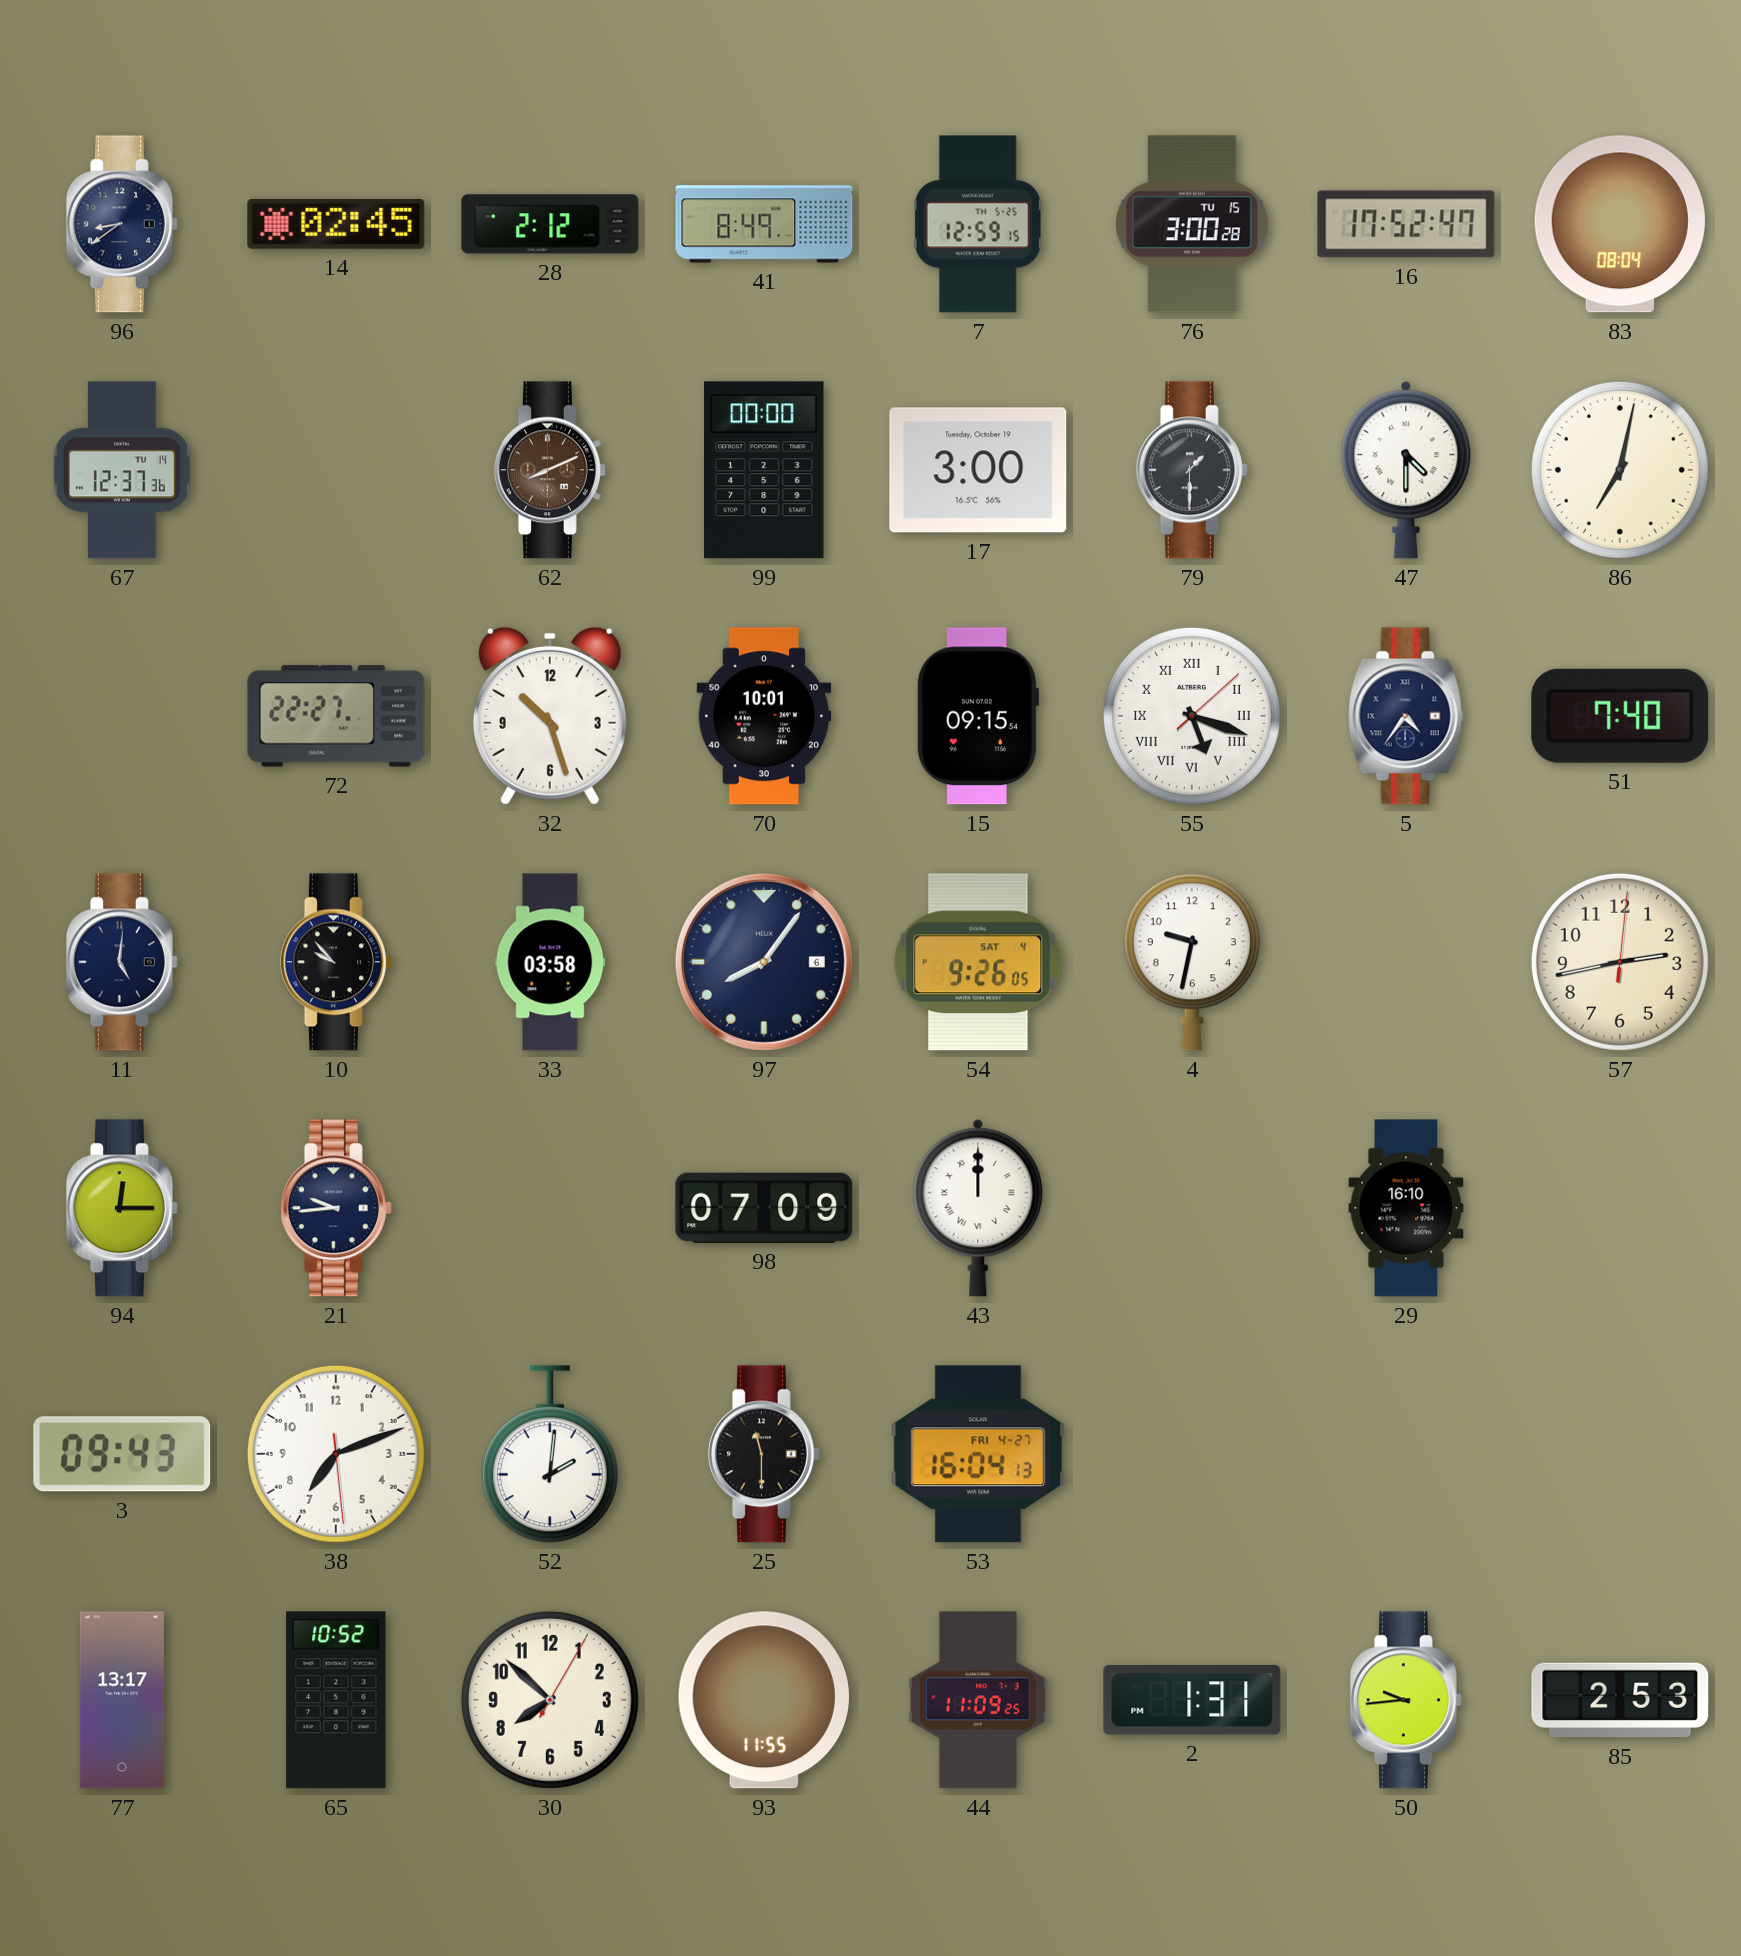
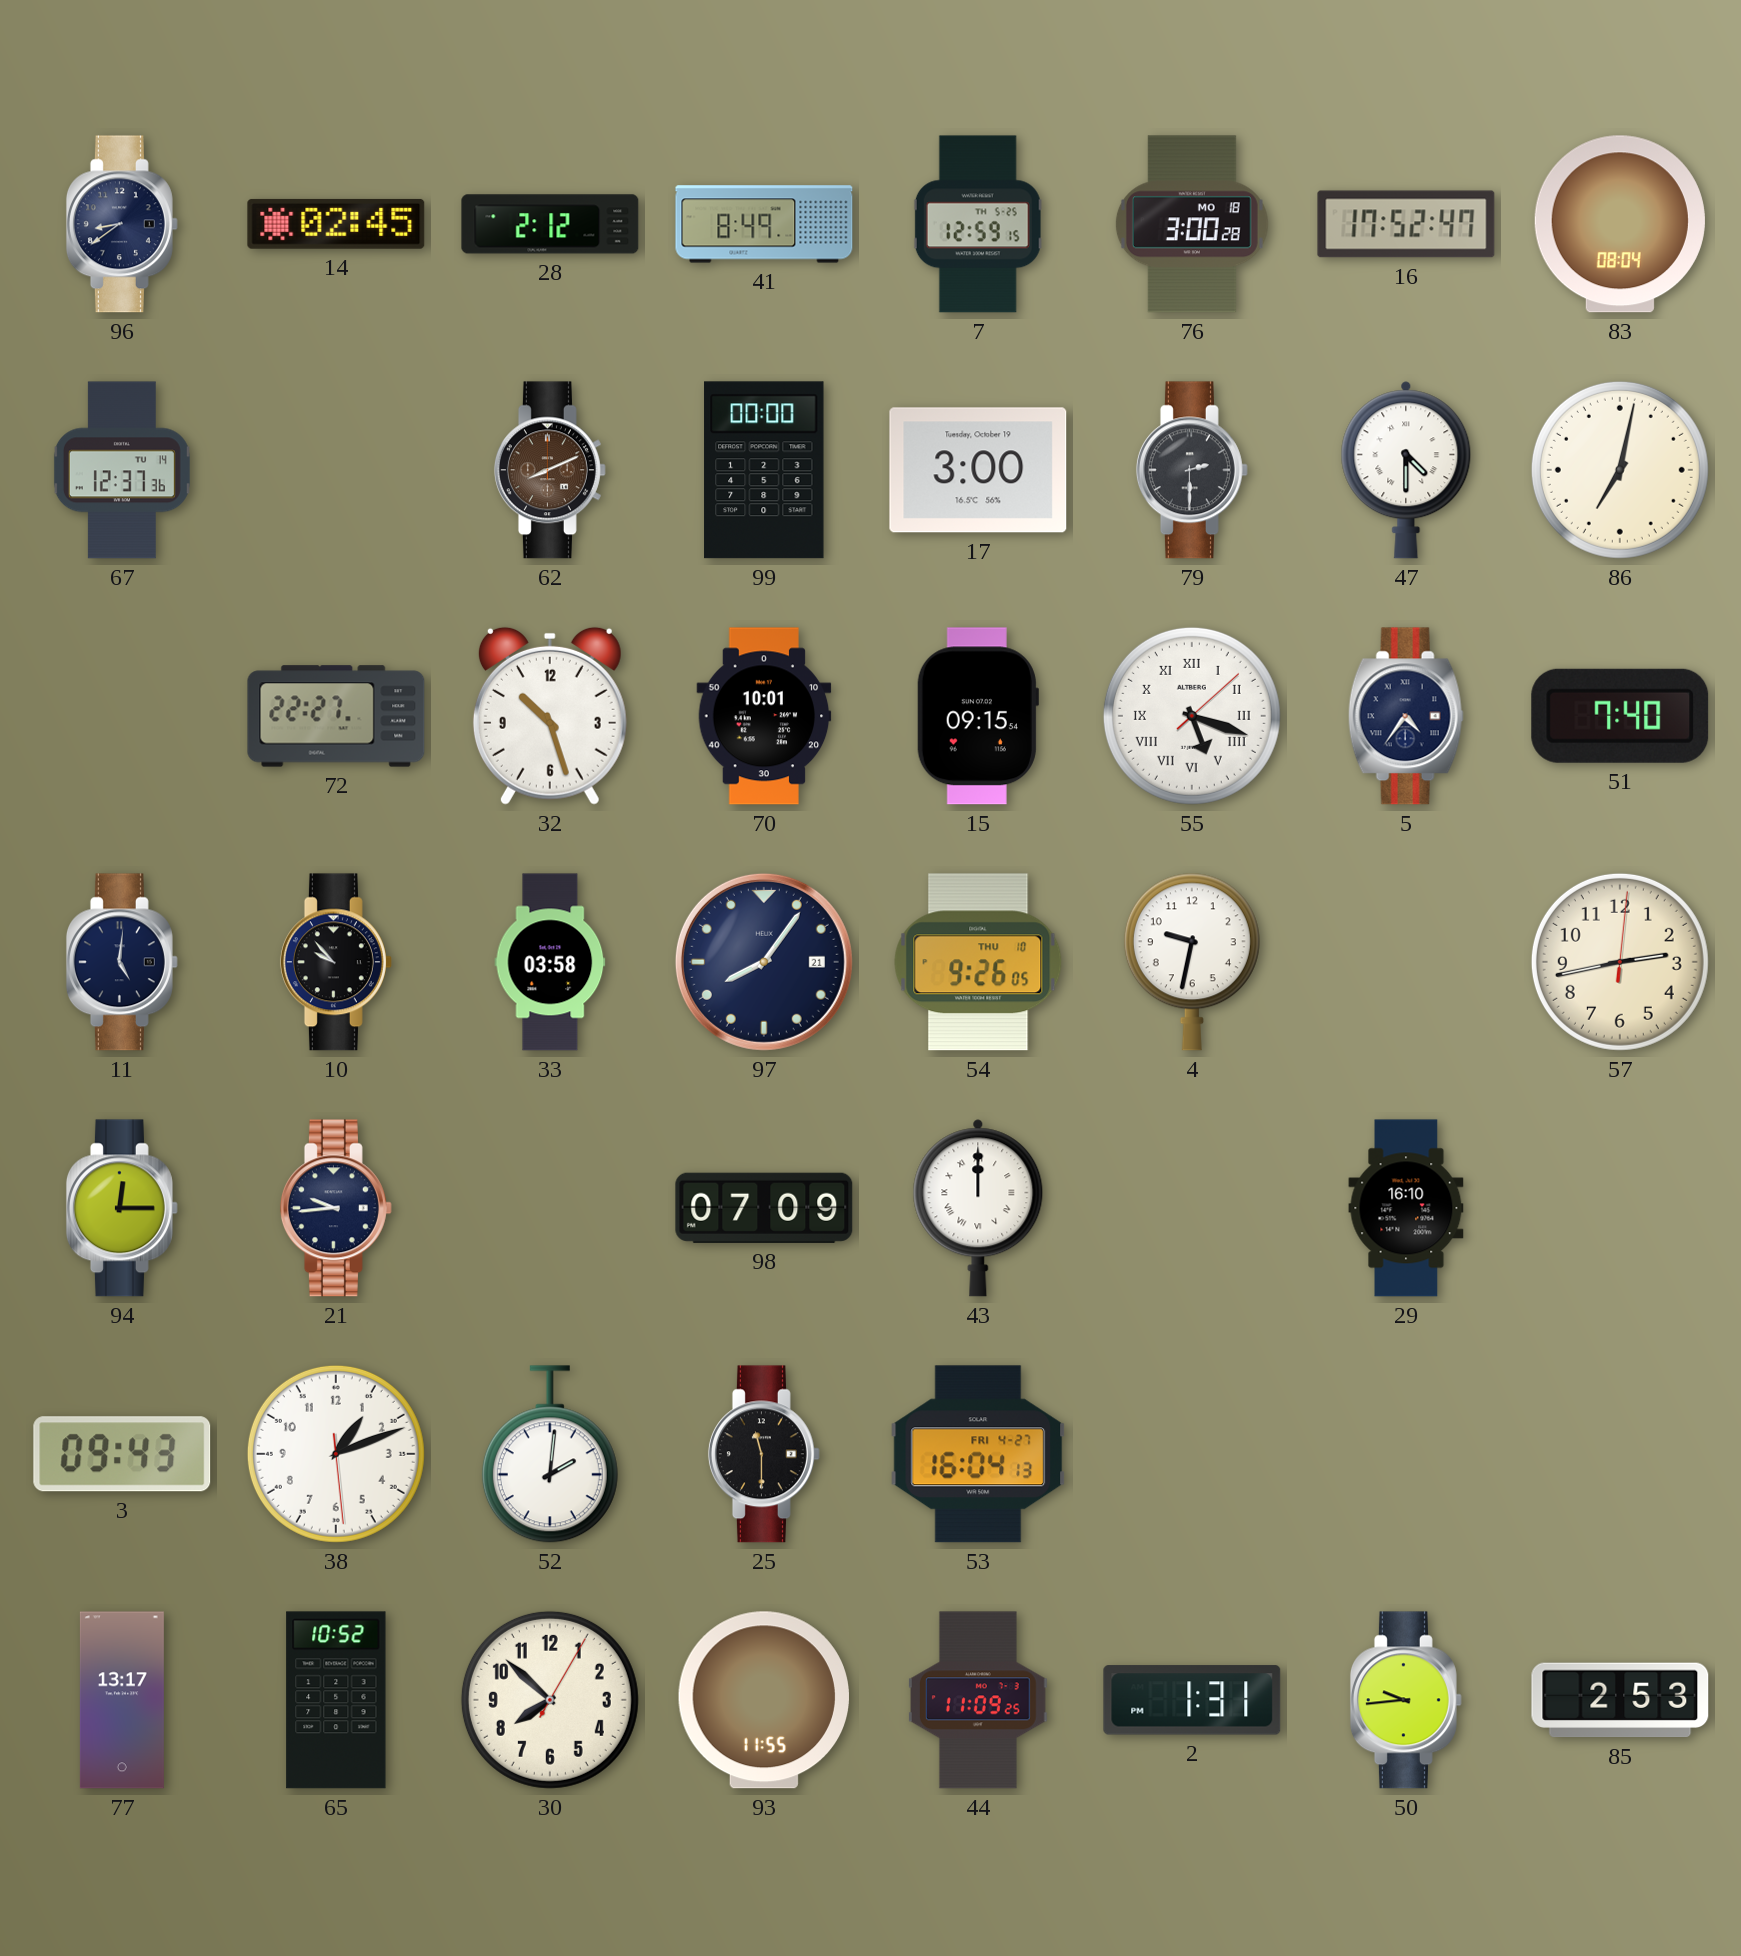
76 date: TU 15 -> MO 18 (1192, 224)
79: 1:30 -> 2:30 (1192, 470)
97 date: 6 -> 21 (764, 962)
54 date: SAT 4 -> THU 10 (978, 962)
38: 7:11 -> 1:11 (336, 1454)
